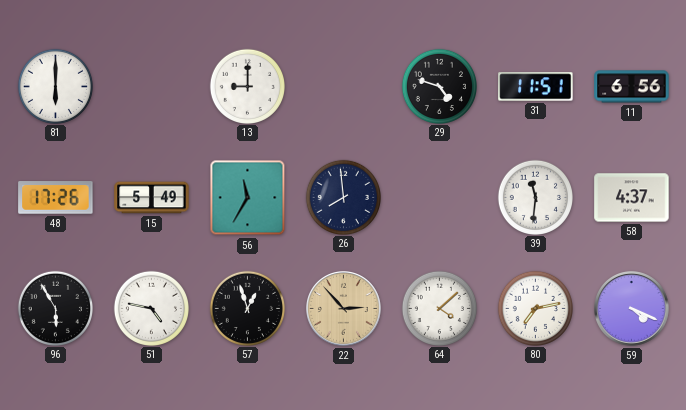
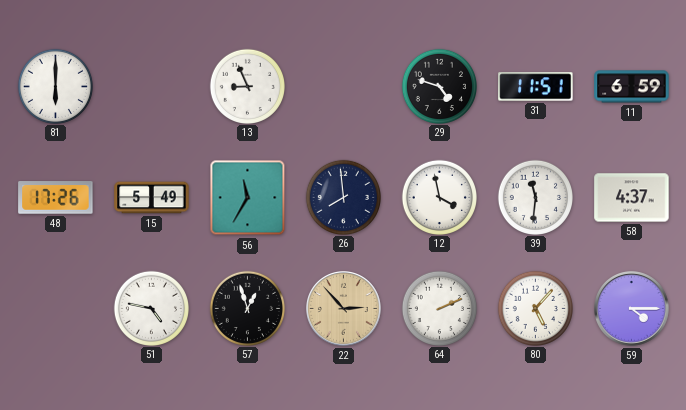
13: 9:00 -> 8:56 (247, 86)
11: 6:56 -> 6:59 (632, 87)
12: none -> 3:58 (439, 197)
96: 5:55 -> none (55, 308)
64: 4:08 -> 2:11 (439, 308)
80: 7:13 -> 5:07 (535, 308)
59: 4:19 -> 4:15 (632, 309)
